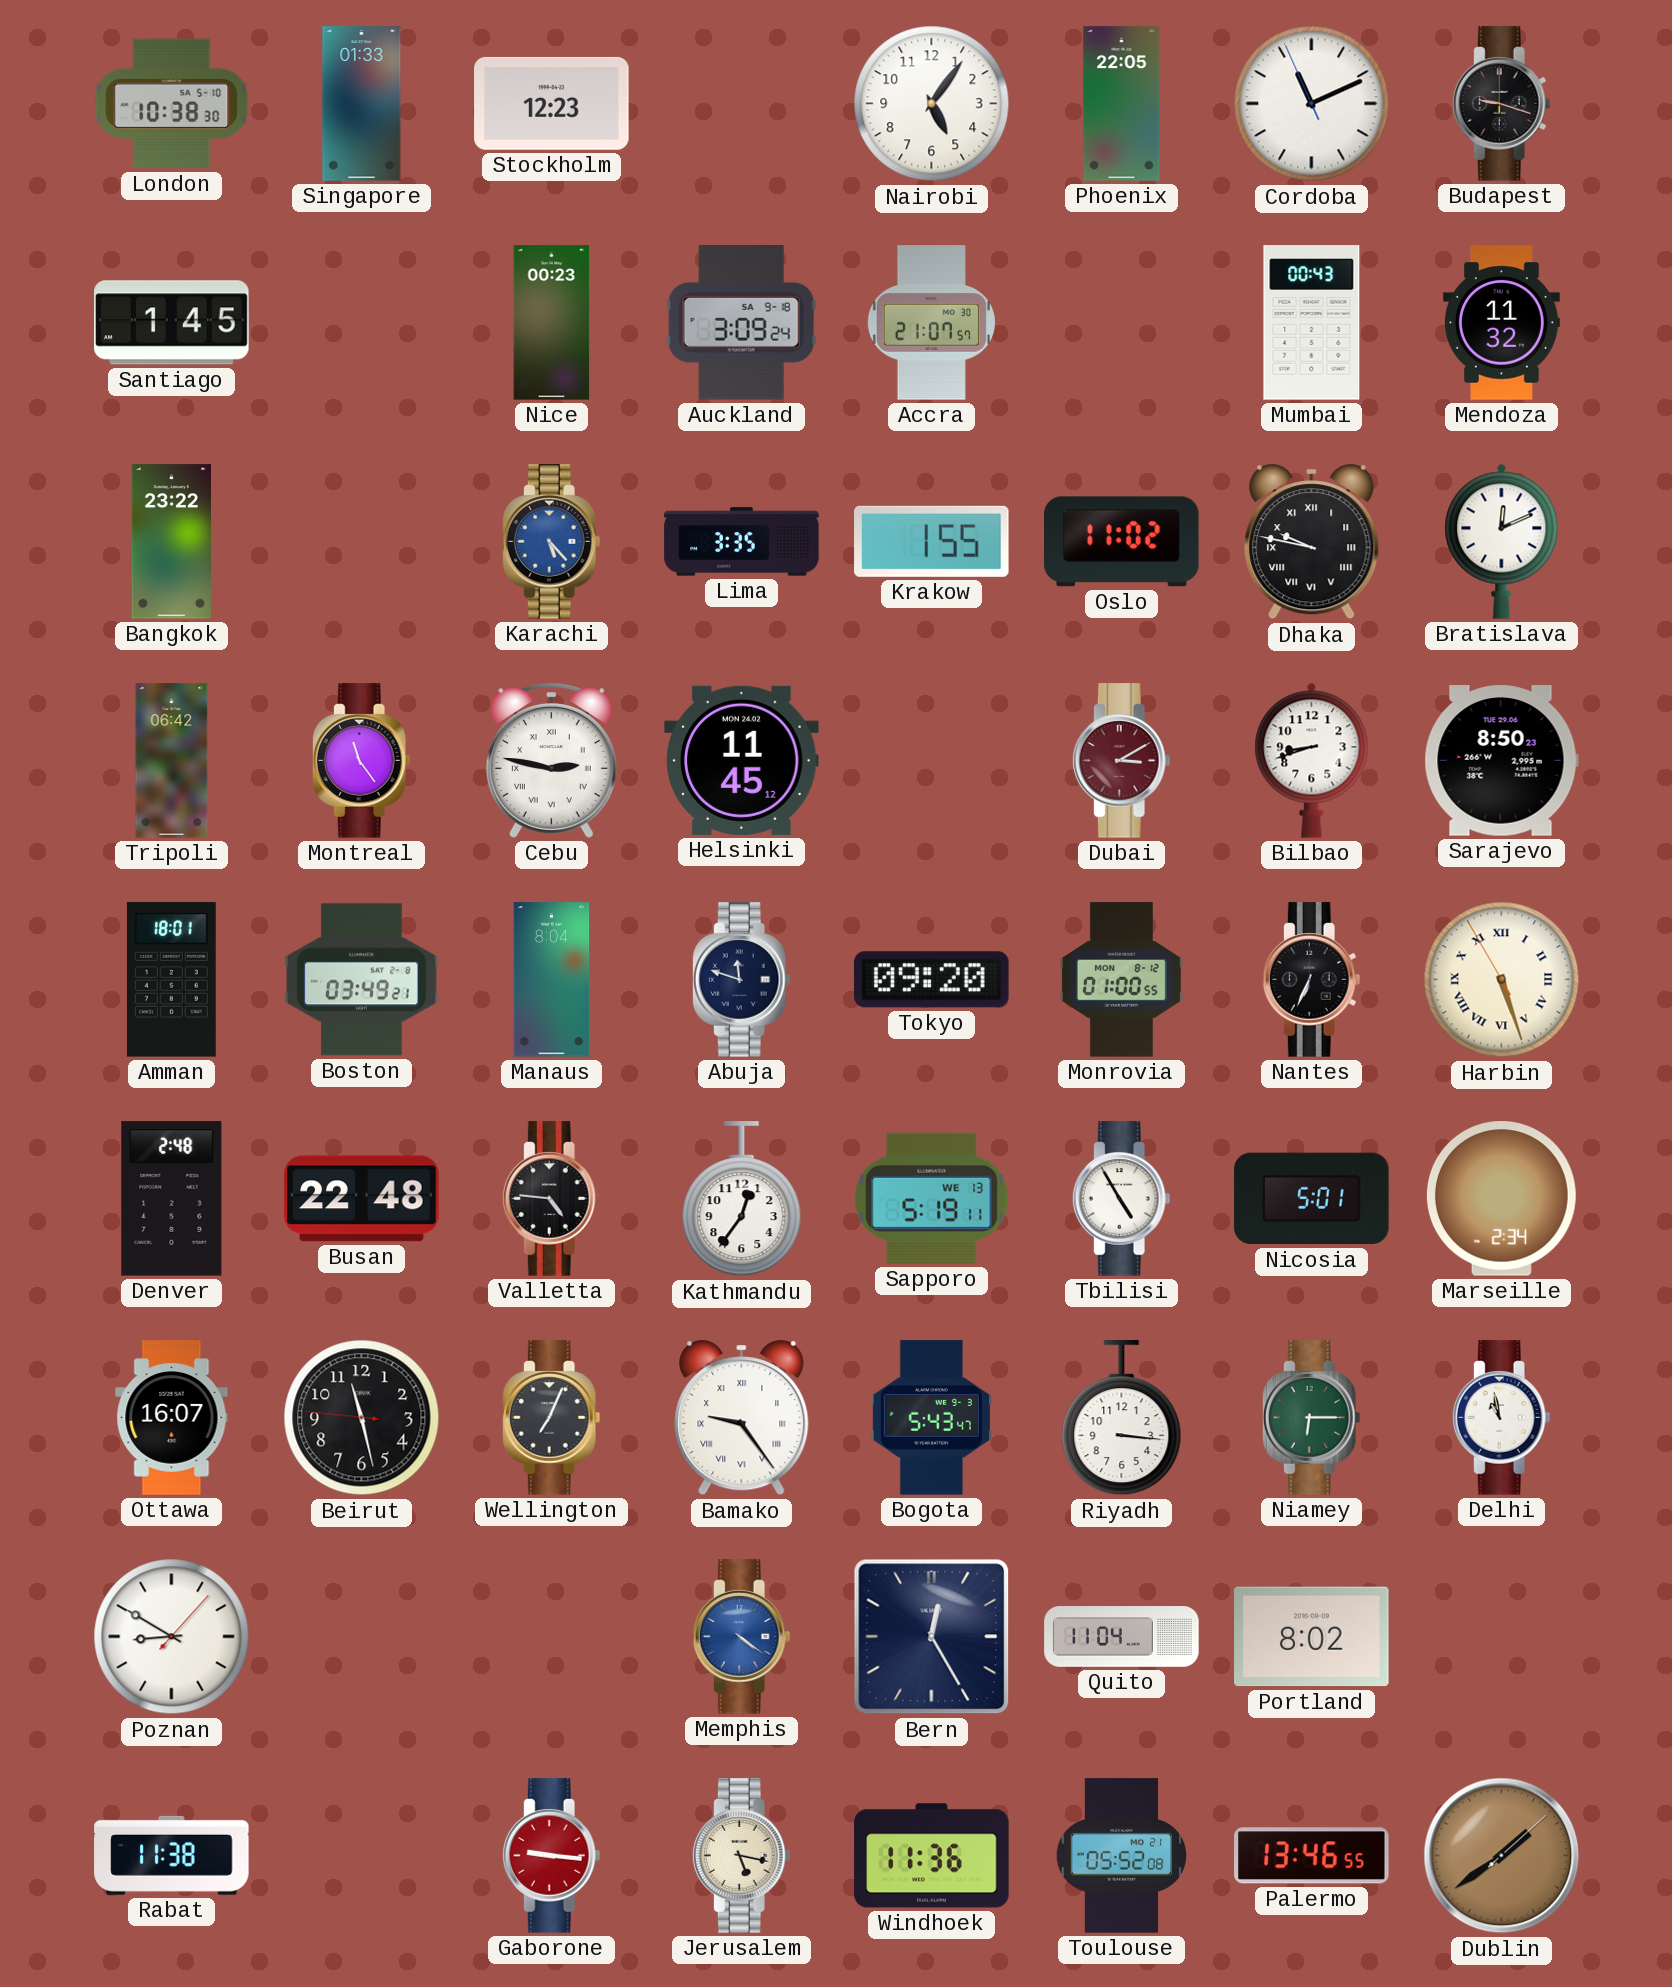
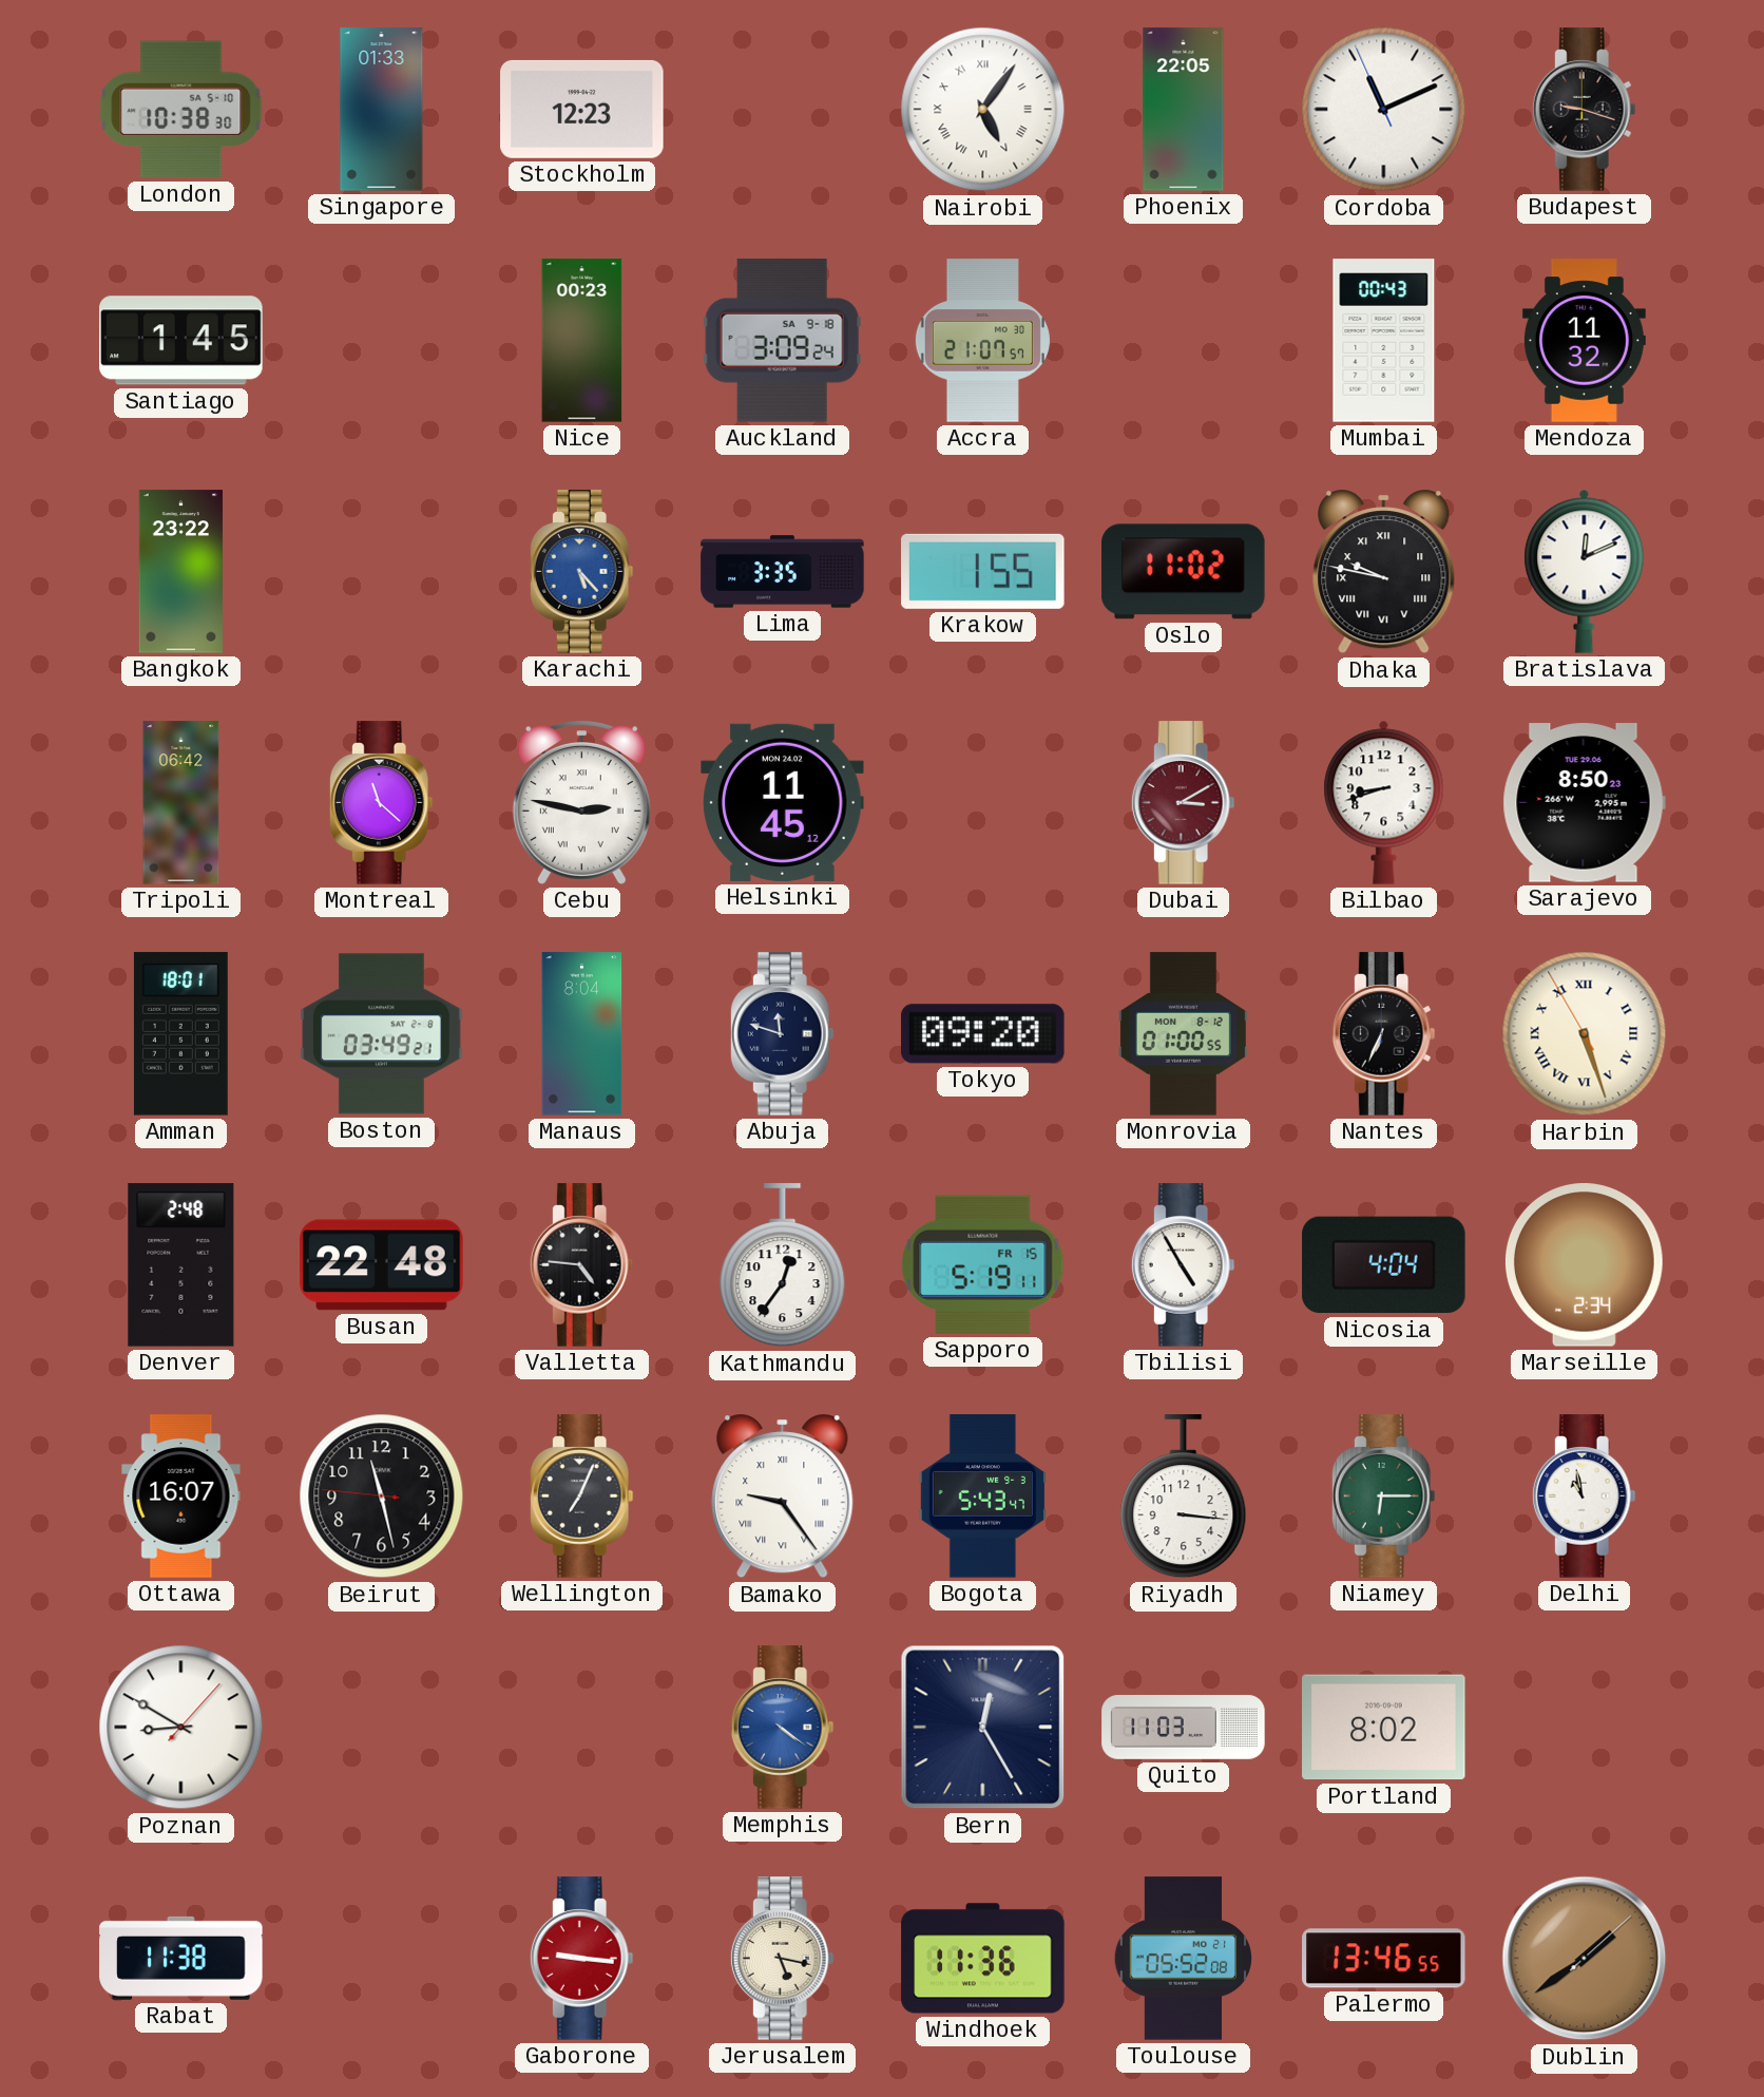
Nairobi numerals: Arabic -> Roman (983, 110)
Montreal: 11:24 -> 11:22 (381, 803)
Sapporo date: WE 13 -> FR 15 (983, 1264)
Nicosia: 5:01 -> 4:04 (1384, 1265)
Quito: 11:04 -> 11:03 (1184, 1728)
